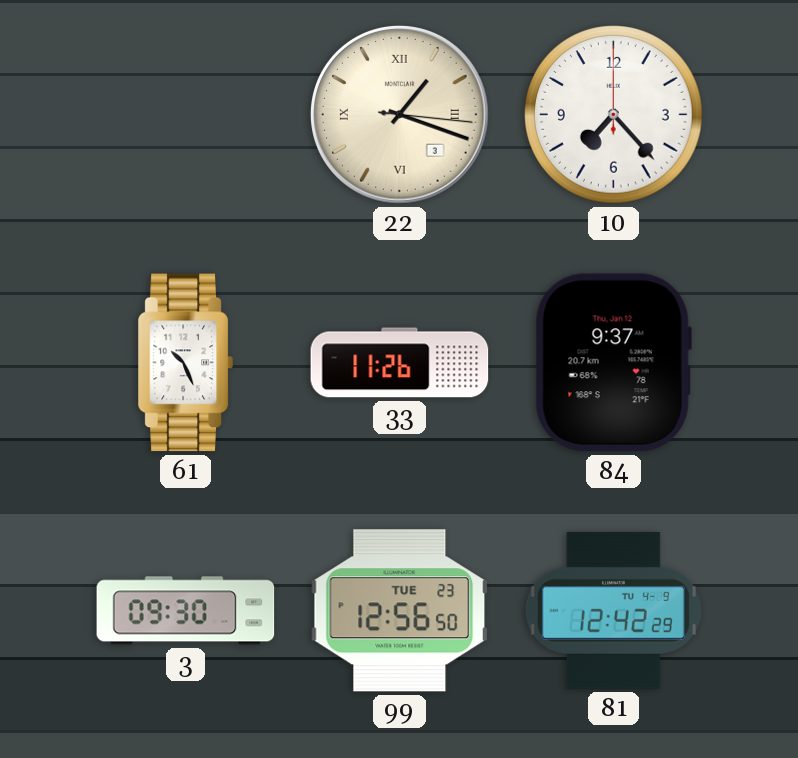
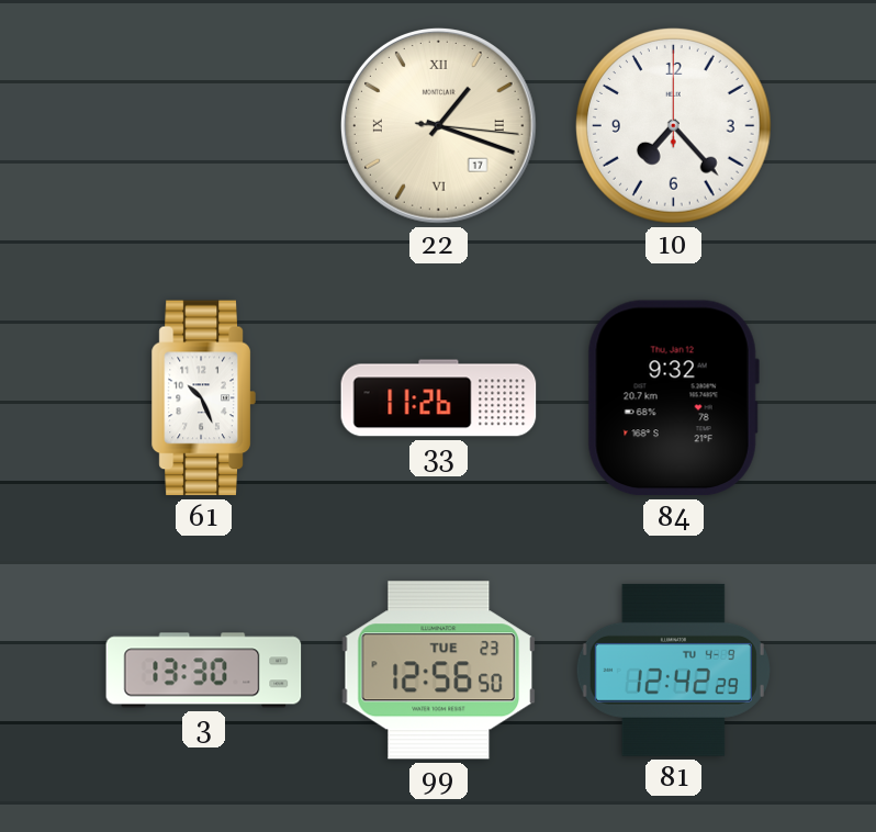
22 date: 3 -> 17 (439, 126)
84: 9:37 -> 9:32 (673, 398)
3: 09:30 -> 13:30 (204, 671)
